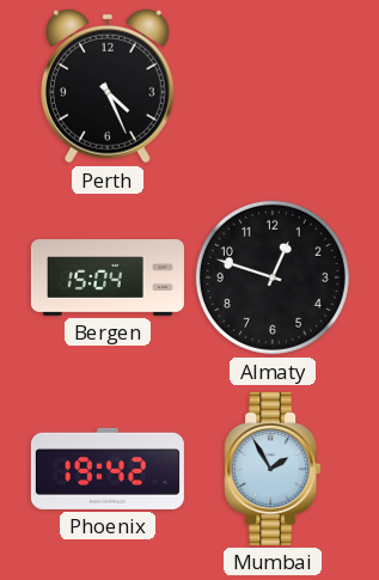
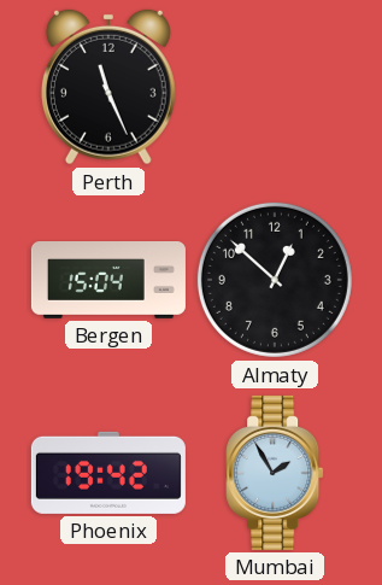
Perth: 4:26 -> 11:26 (108, 87)
Almaty: 12:48 -> 12:52 (275, 280)
